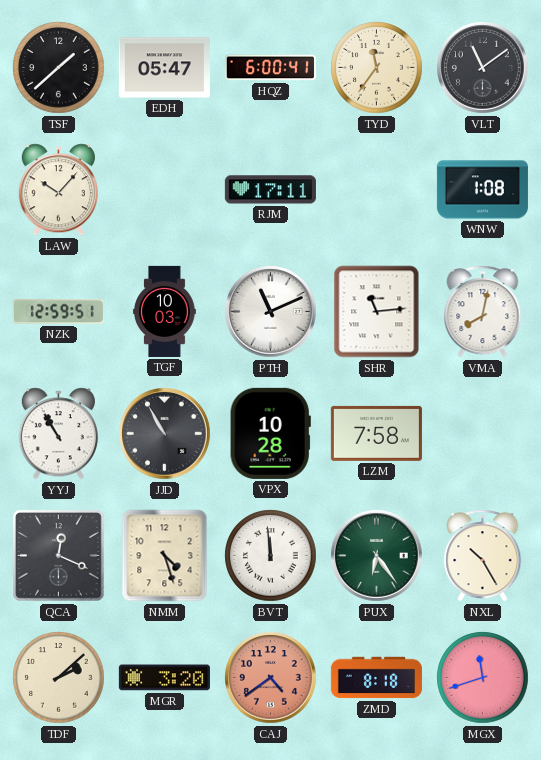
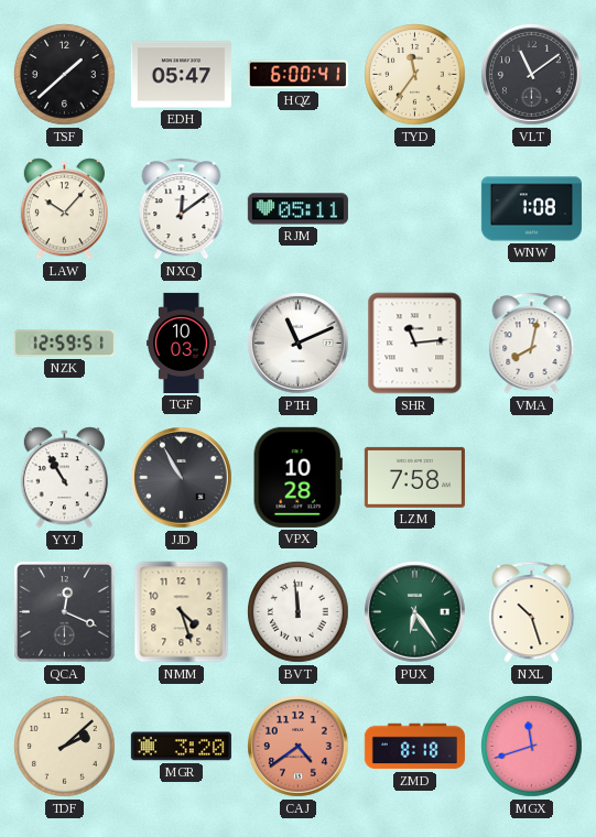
NXQ: none -> 12:09 (182, 209)
RJM: 17:11 -> 05:11 (297, 209)
NXL: 10:25 -> 10:27 (532, 612)
